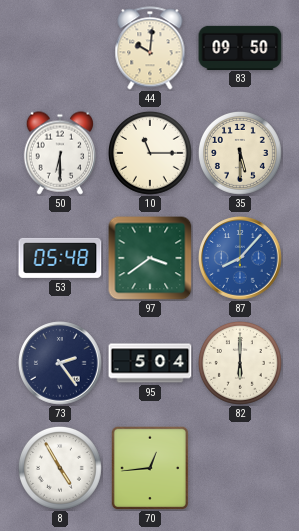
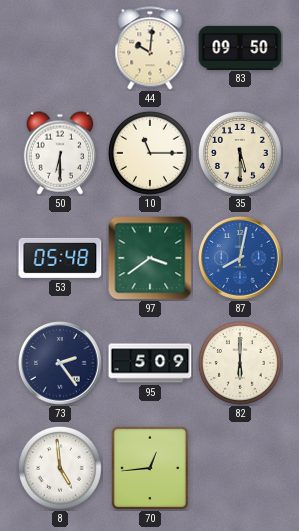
87: 8:07 -> 8:02 (240, 258)
95: 5:04 -> 5:09 (150, 363)
8: 4:55 -> 4:59 (60, 468)
